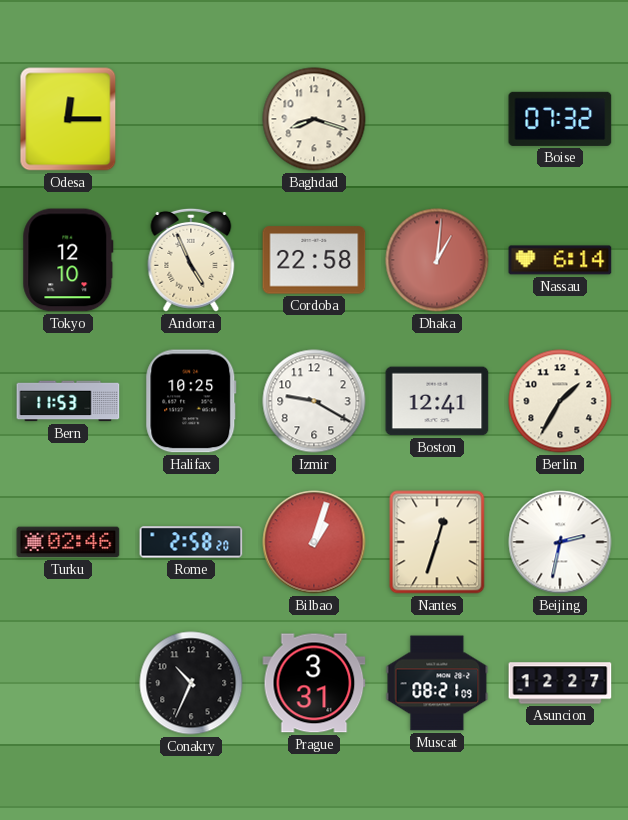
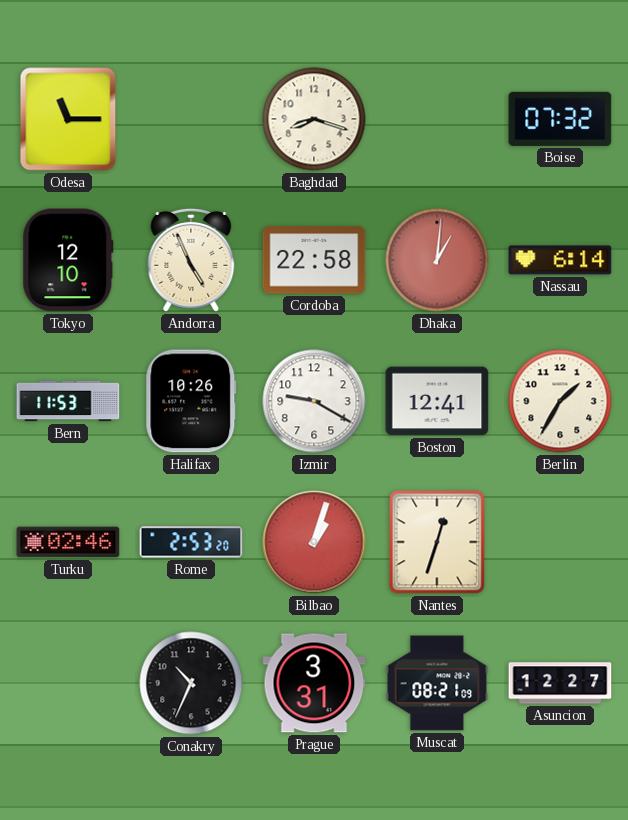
Odesa: 12:15 -> 11:15 (68, 119)
Halifax: 10:25 -> 10:26 (191, 401)
Rome: 2:58 -> 2:53 (191, 542)
Beijing: 2:32 -> none (560, 542)
